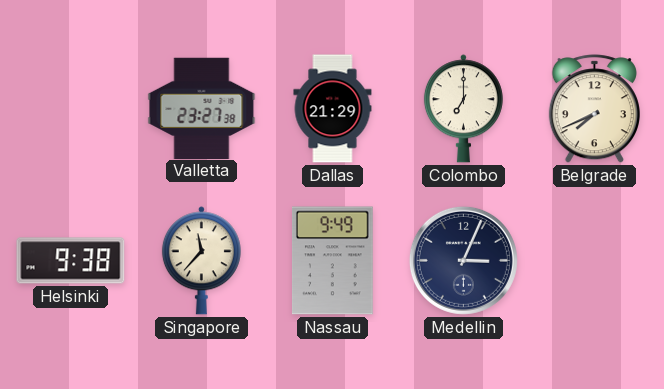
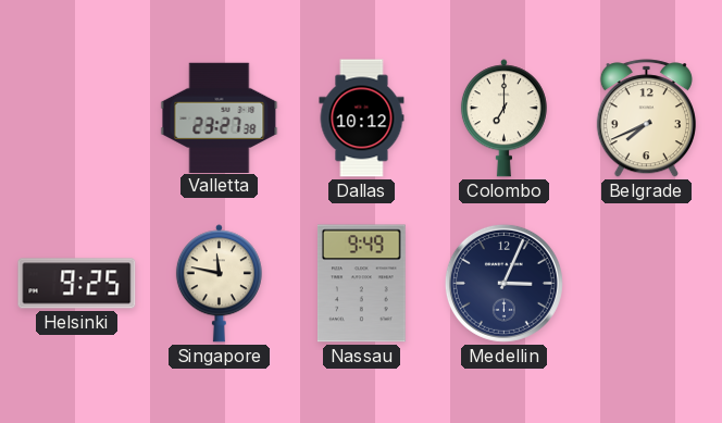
Dallas: 21:29 -> 10:12 (362, 119)
Helsinki: 9:38 -> 9:25 (77, 284)
Singapore: 11:37 -> 11:47 (219, 284)
